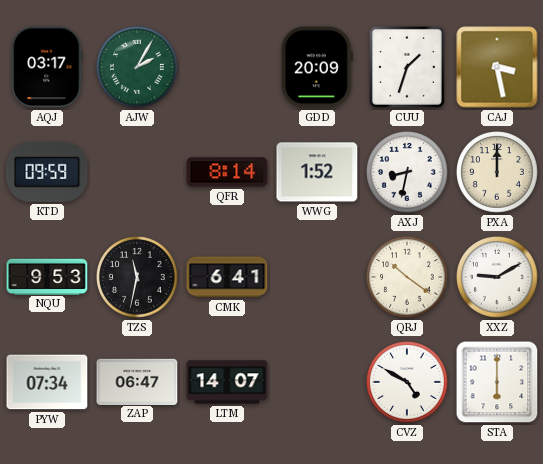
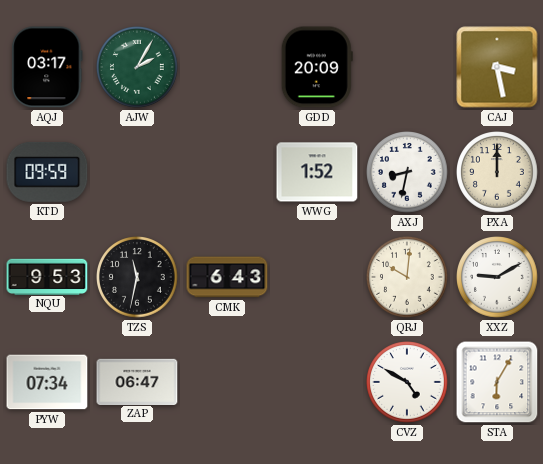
CUU: 1:33 -> none (407, 67)
QFR: 8:14 -> none (227, 172)
CMK: 6:41 -> 6:43 (227, 277)
QRJ: 10:21 -> 10:01 (408, 278)
LTM: 14:07 -> none (227, 382)
STA: 6:00 -> 6:05 (497, 382)
